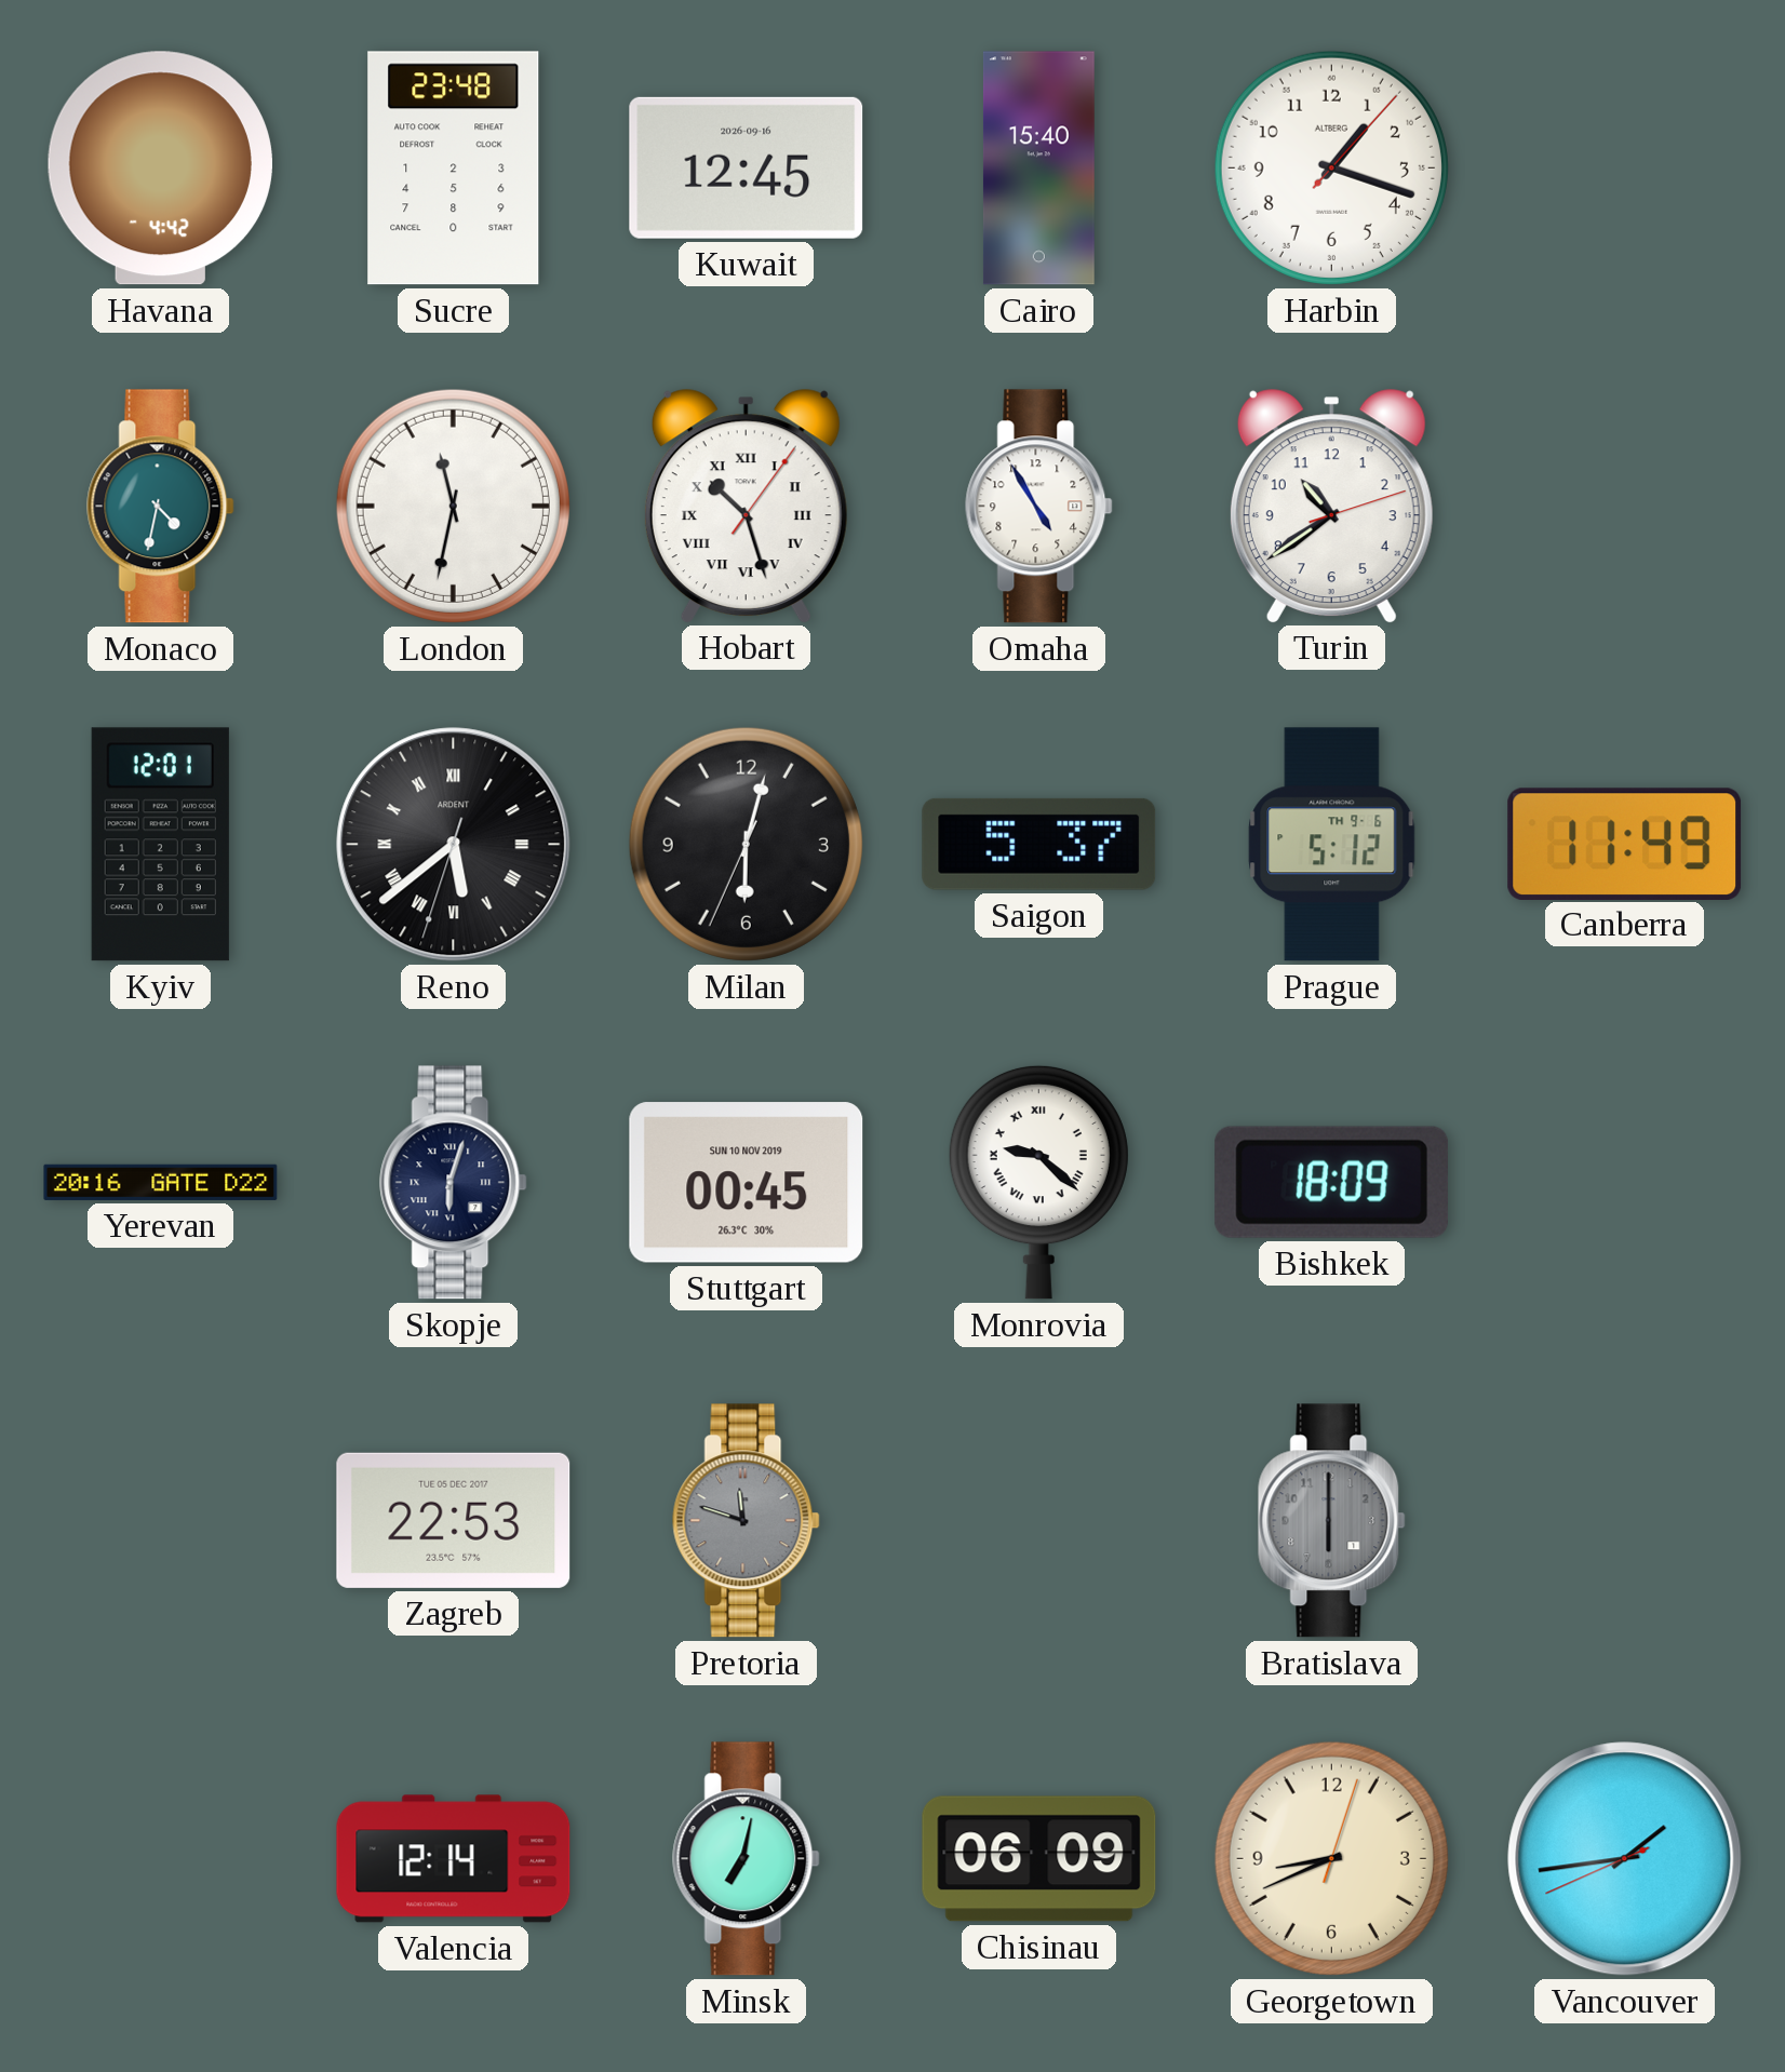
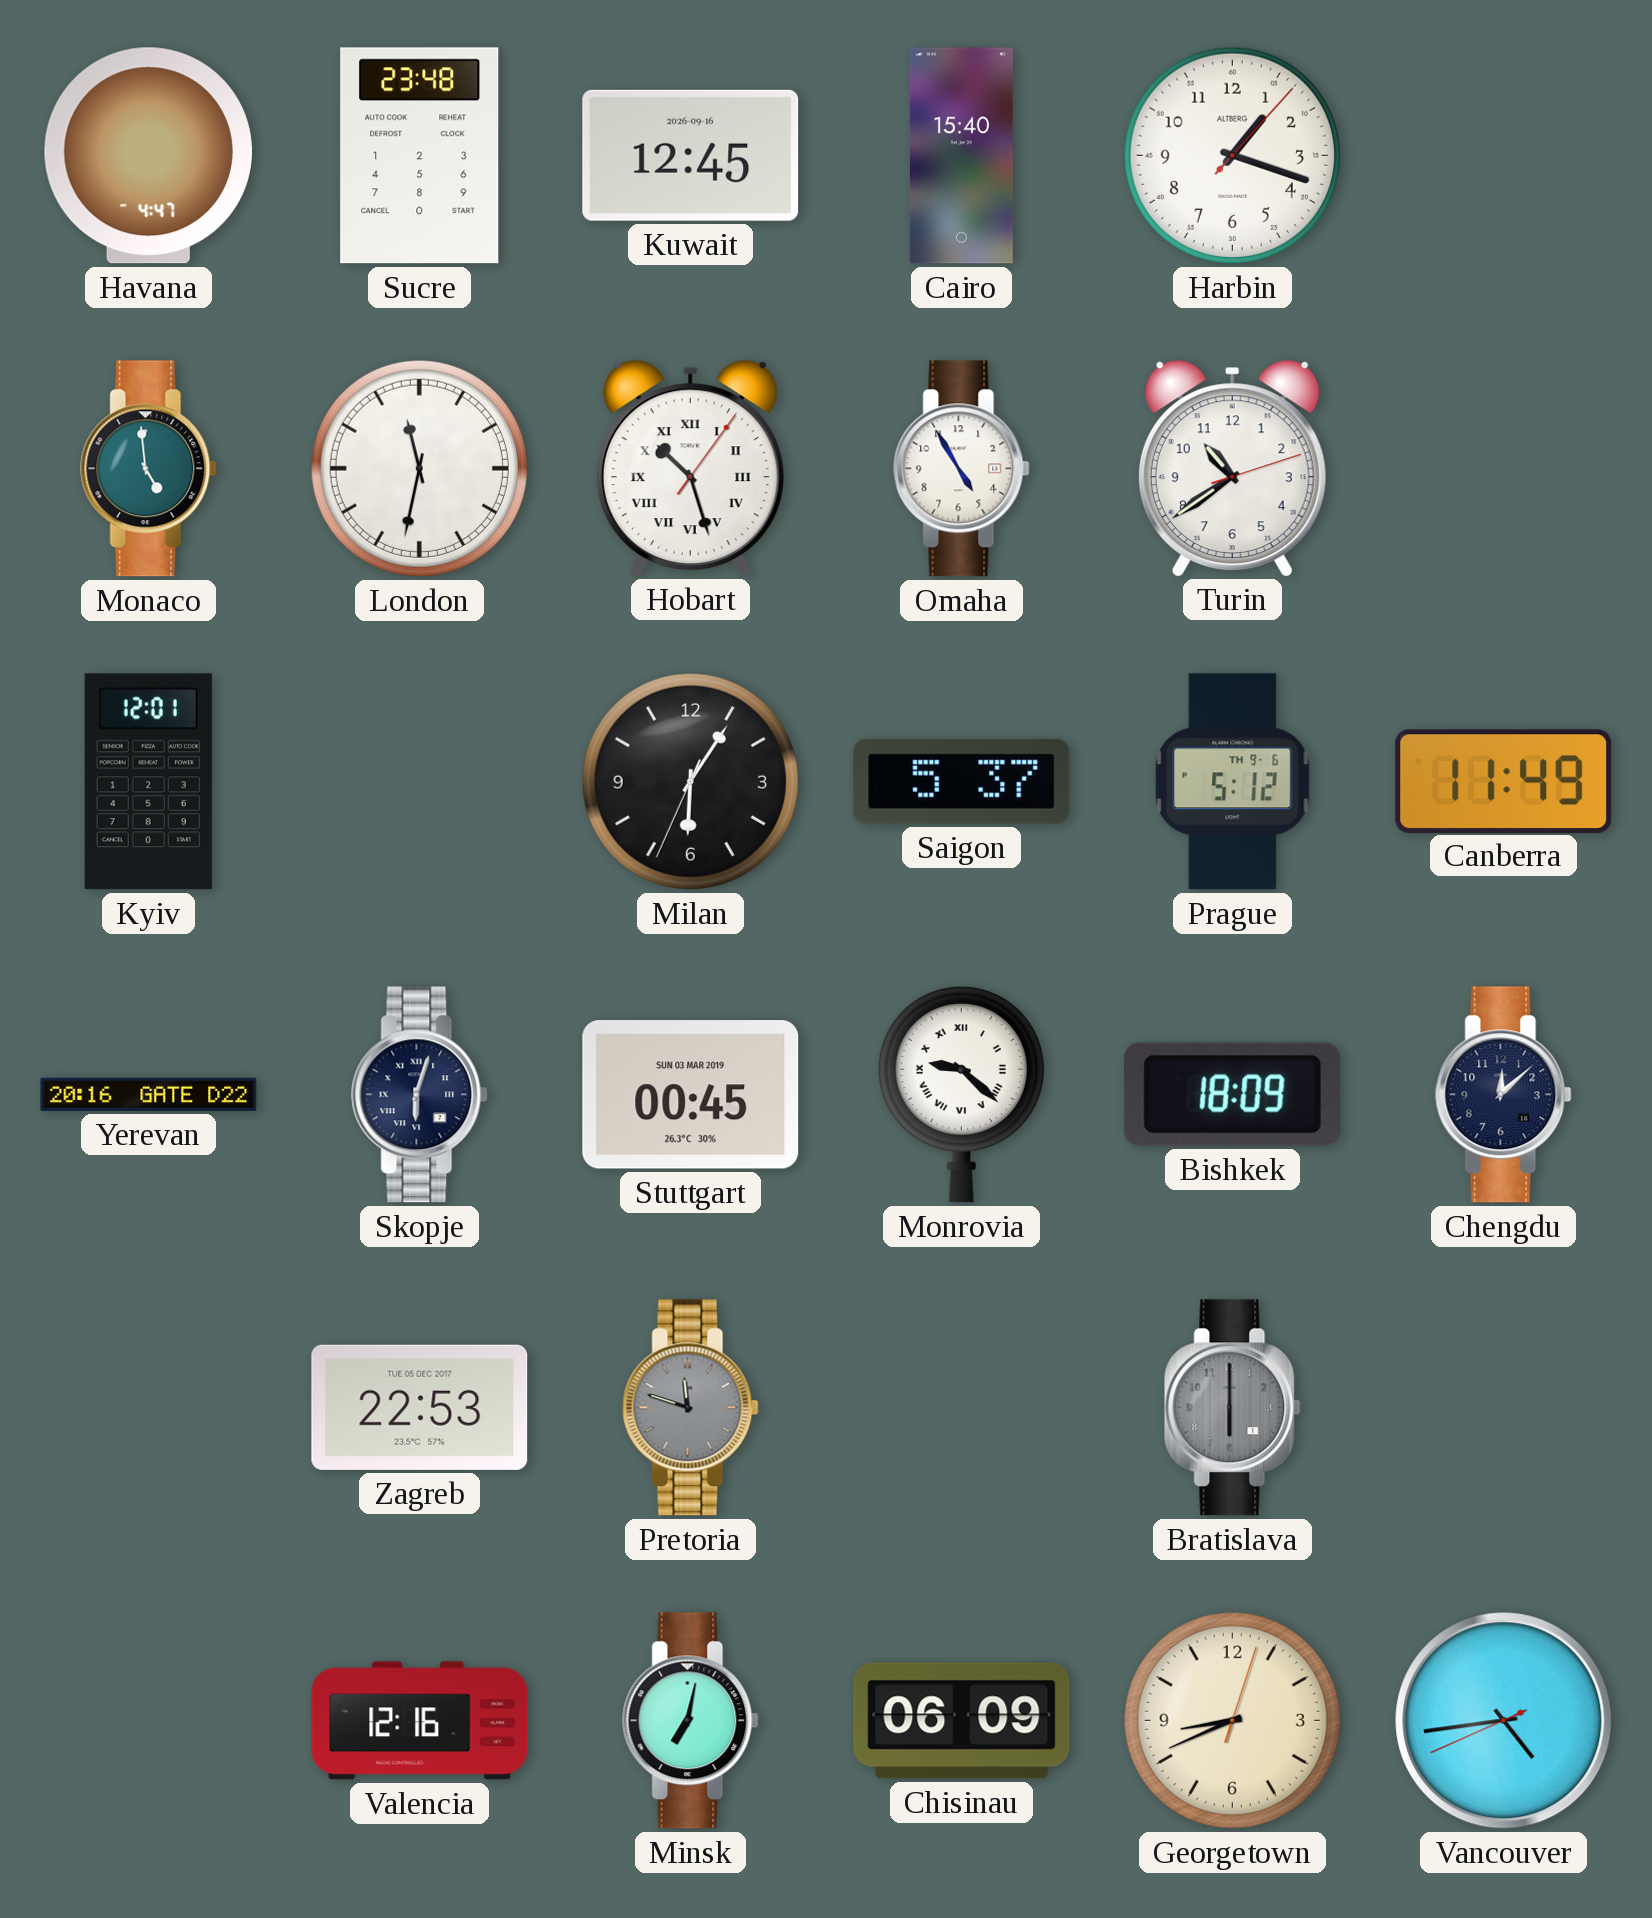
Havana: 4:42 -> 4:47 (148, 156)
Monaco: 4:32 -> 4:59 (149, 469)
Reno: 5:38 -> none (454, 845)
Milan: 6:02 -> 6:05 (690, 781)
Stuttgart date: SUN 10 NOV 2019 -> SUN 03 MAR 2019 (691, 1095)
Chengdu: none -> 12:08 (1504, 1095)
Valencia: 12:14 -> 12:16 (420, 1721)
Vancouver: 1:43 -> 4:43 (1504, 1721)
